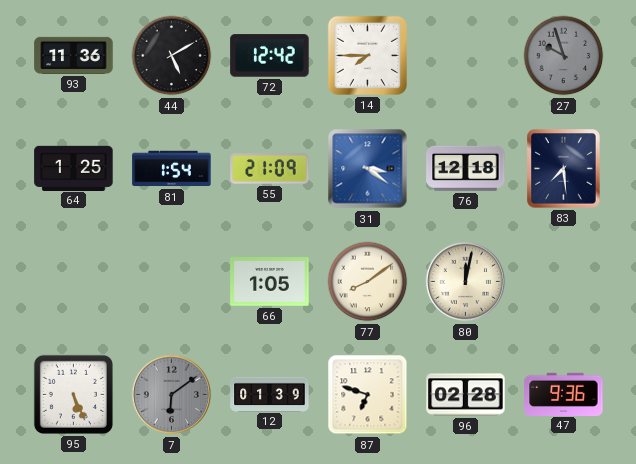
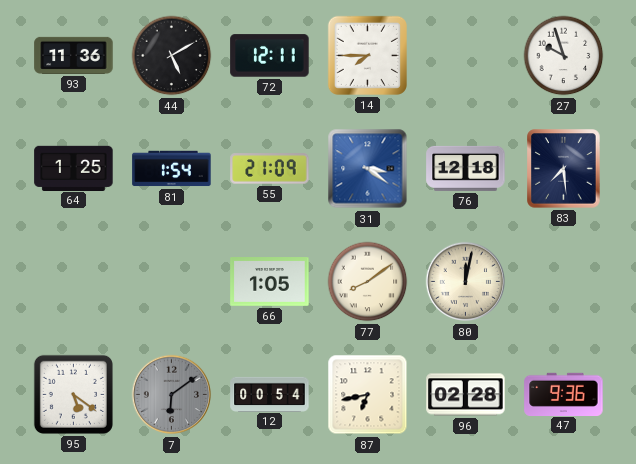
72: 12:42 -> 12:11 (270, 56)
27 dial: grey -> white (564, 56)
95: 5:26 -> 5:21 (73, 394)
12: 01:39 -> 00:54 (270, 394)
87: 6:48 -> 6:43 (368, 395)
